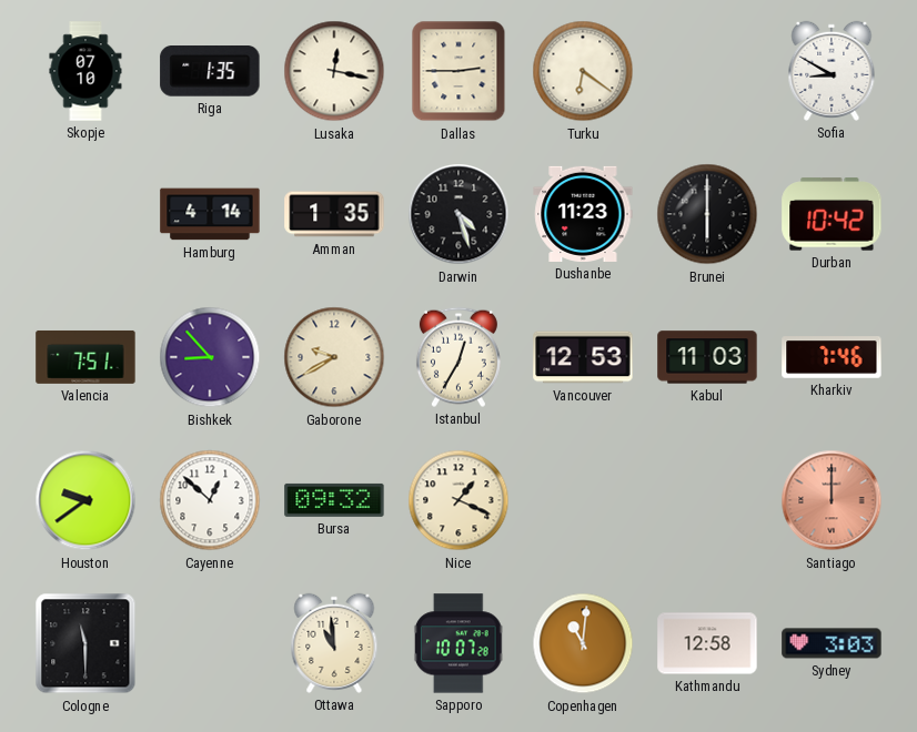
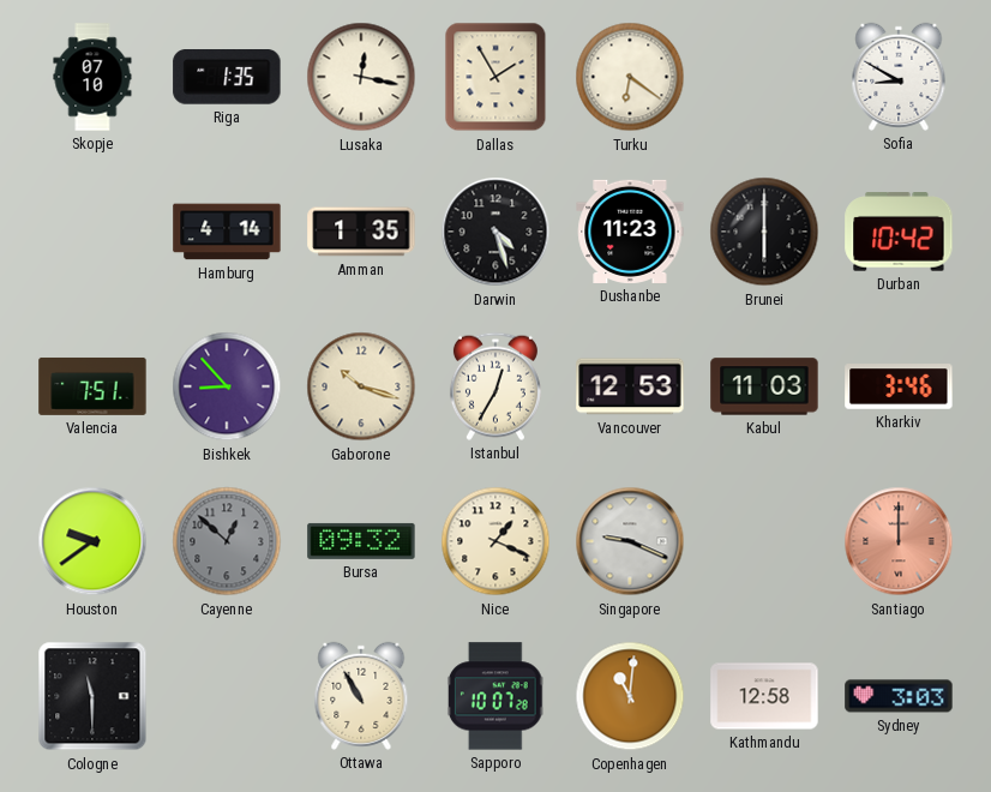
Dallas: 2:45 -> 1:55 (495, 77)
Gaborone: 9:40 -> 10:18 (361, 386)
Kharkiv: 7:46 -> 3:46 (899, 388)
Cayenne dial: white -> grey (227, 541)
Singapore: none -> 9:19 (630, 541)
Ottawa: 10:59 -> 10:55 (361, 696)
